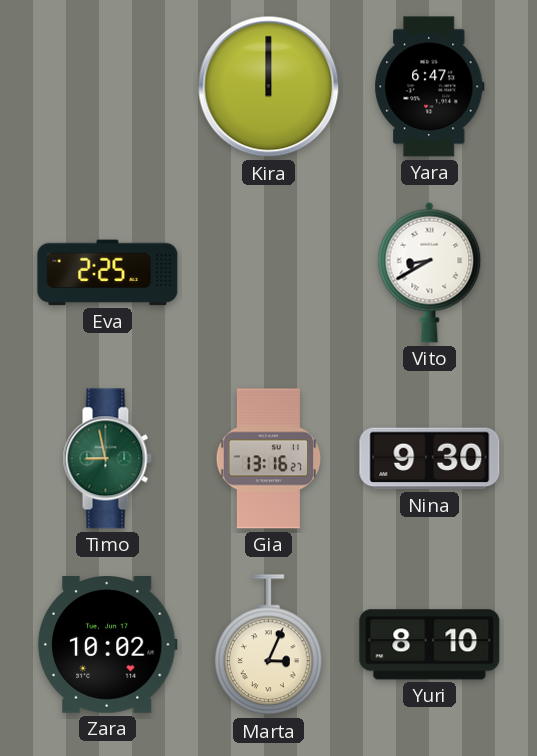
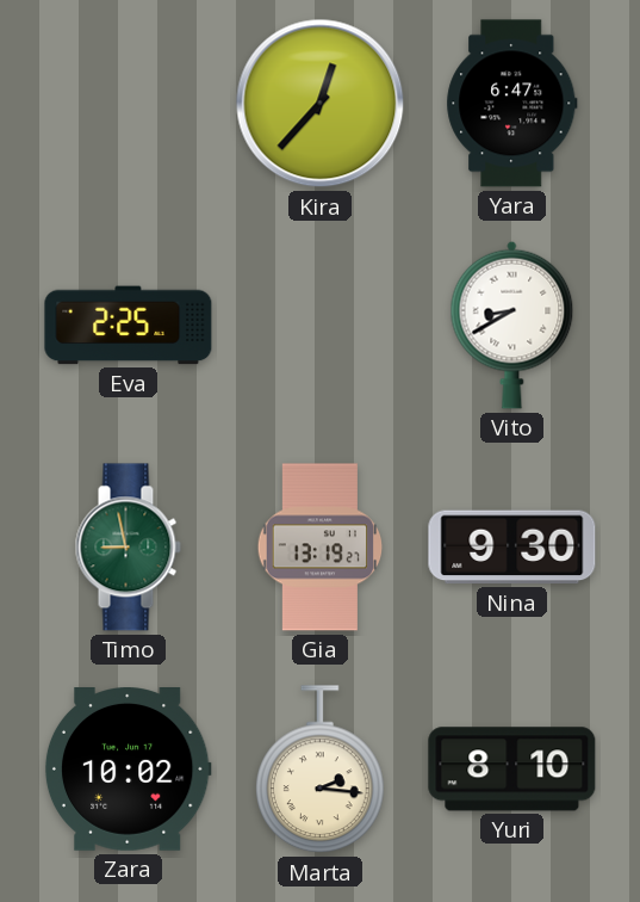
Kira: 12:00 -> 12:37 (321, 104)
Gia: 13:16 -> 13:19 (321, 548)
Marta: 3:04 -> 2:16 (321, 770)
